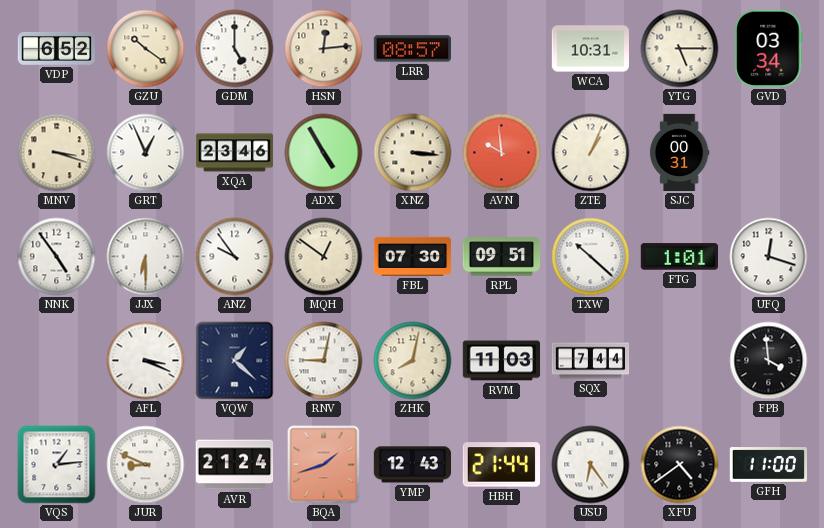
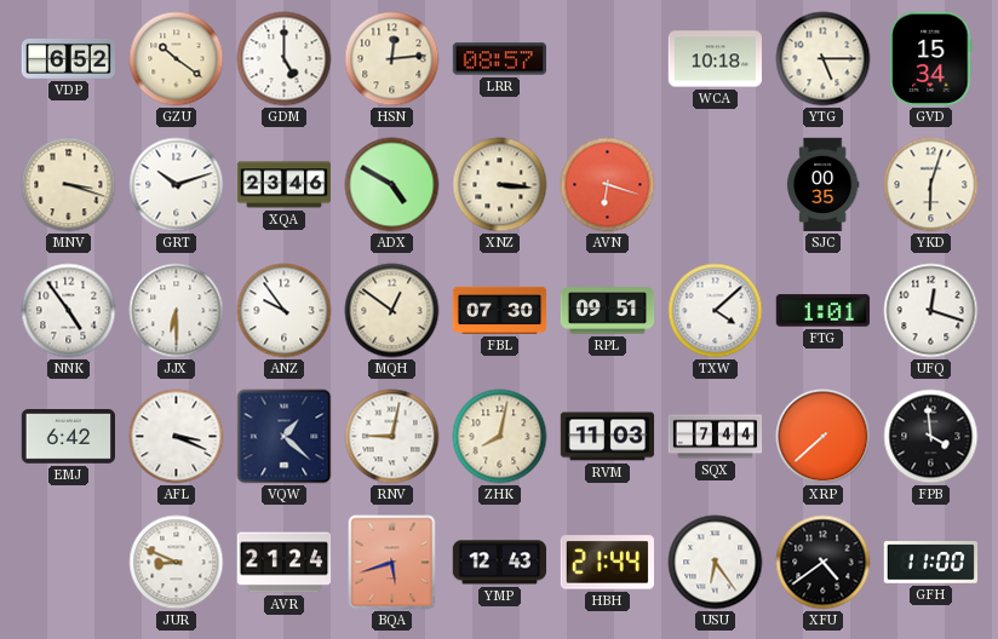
WCA: 10:31 -> 10:18 (715, 59)
GVD: 03:34 -> 15:34 (931, 58)
GRT: 12:56 -> 10:12 (177, 185)
ADX: 4:55 -> 4:50 (392, 185)
AVN: 9:59 -> 6:18 (608, 185)
ZTE: 1:04 -> none (591, 153)
SJC: 00:31 -> 00:35 (822, 185)
YKD: none -> 6:03 (931, 185)
TXW: 10:22 -> 4:08 (716, 311)
EMJ: none -> 6:42 (68, 437)
XRP: none -> 7:38 (824, 437)
VQS: 1:14 -> none (57, 465)
BQA: 1:42 -> 5:42 (392, 563)
